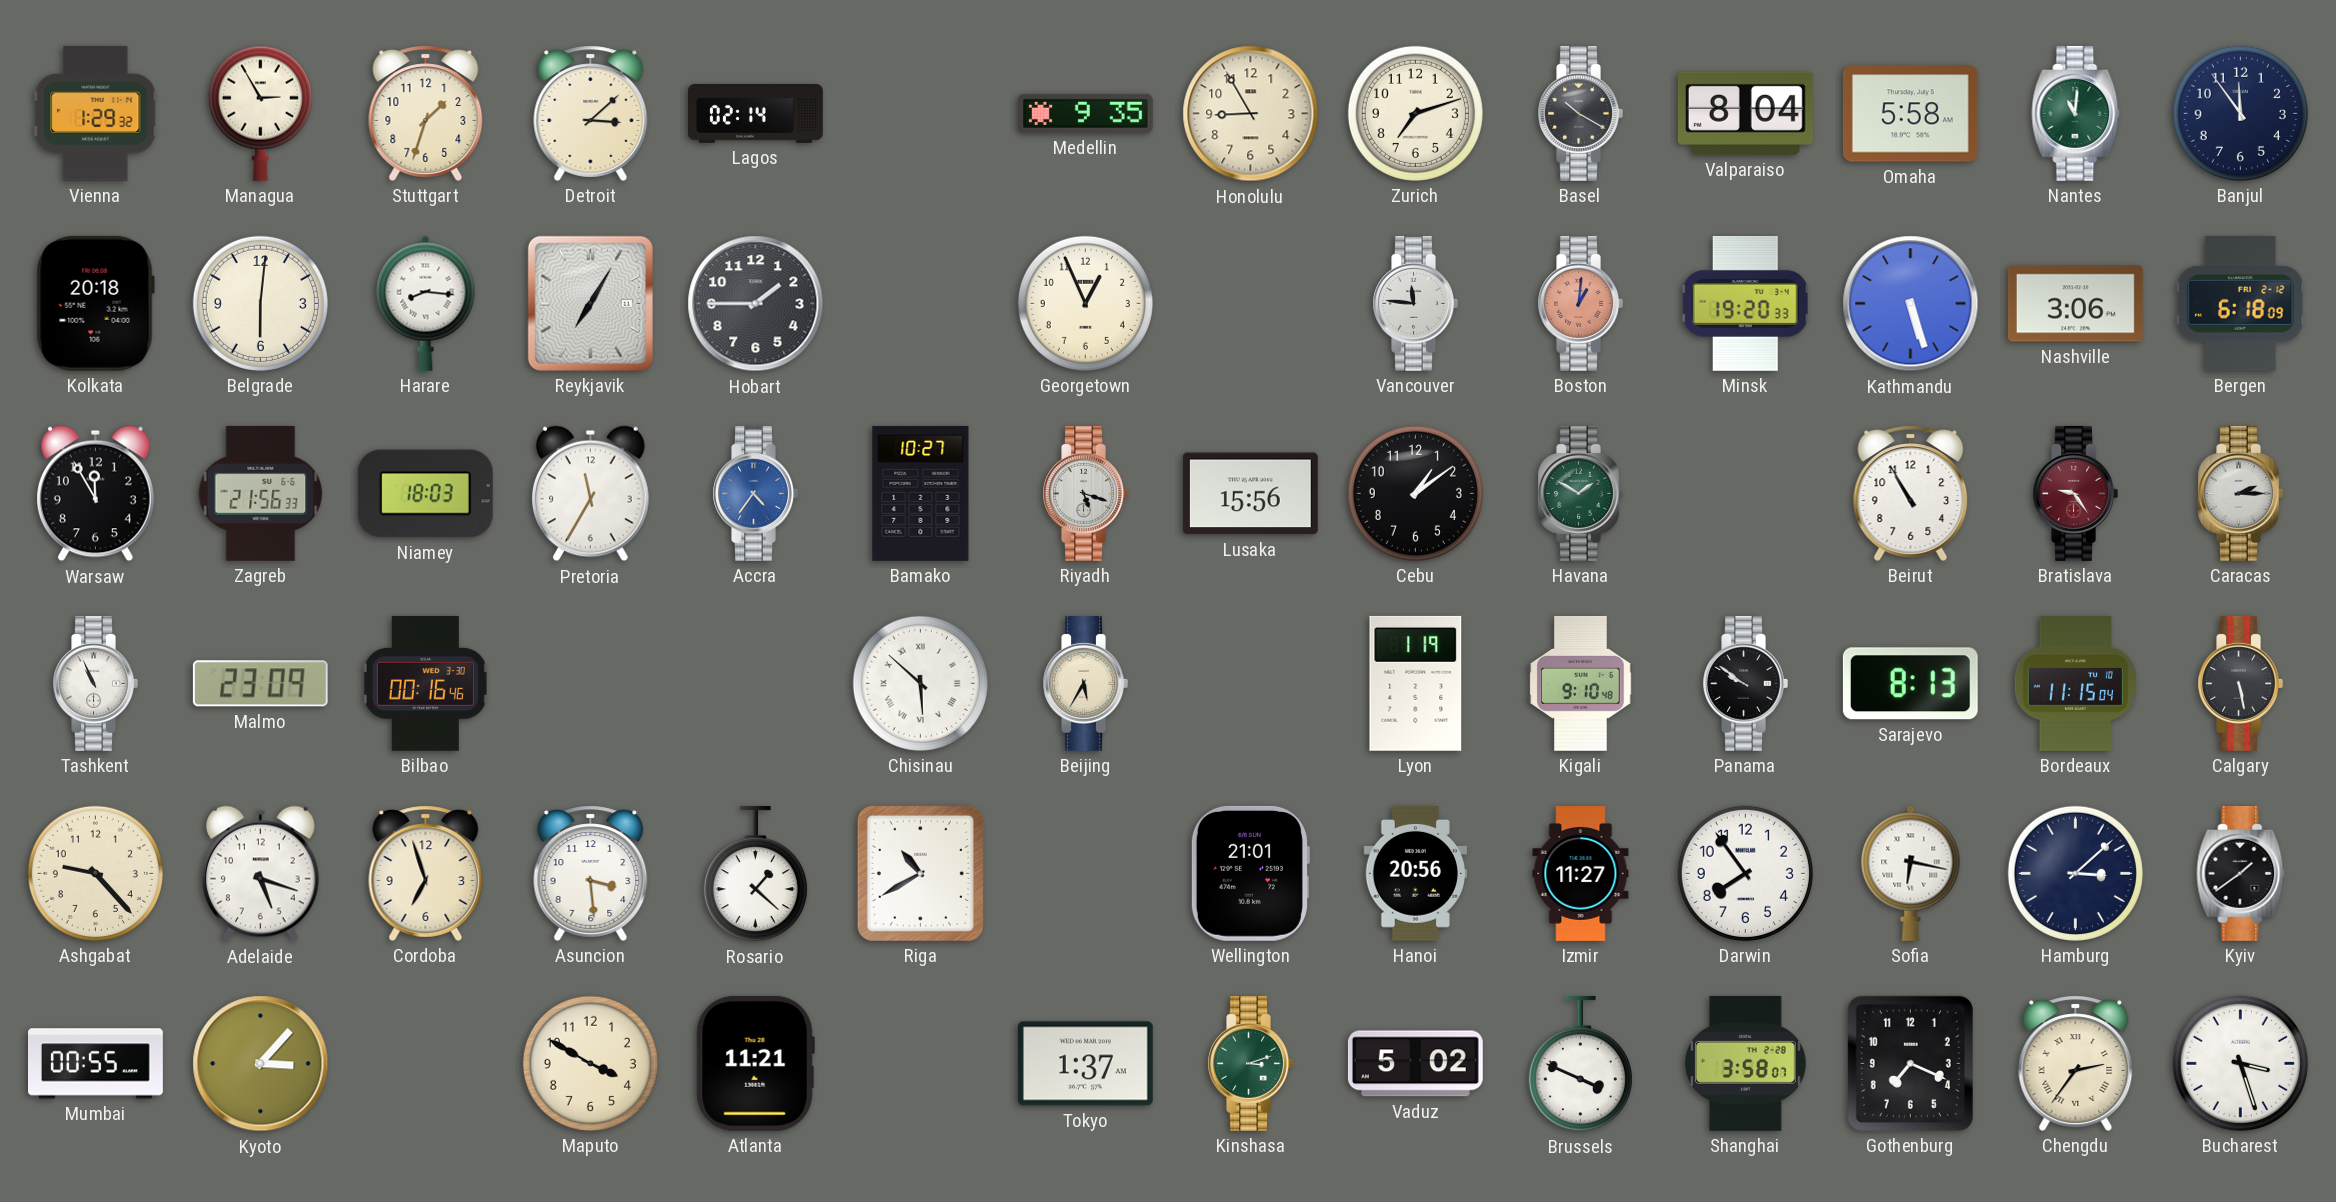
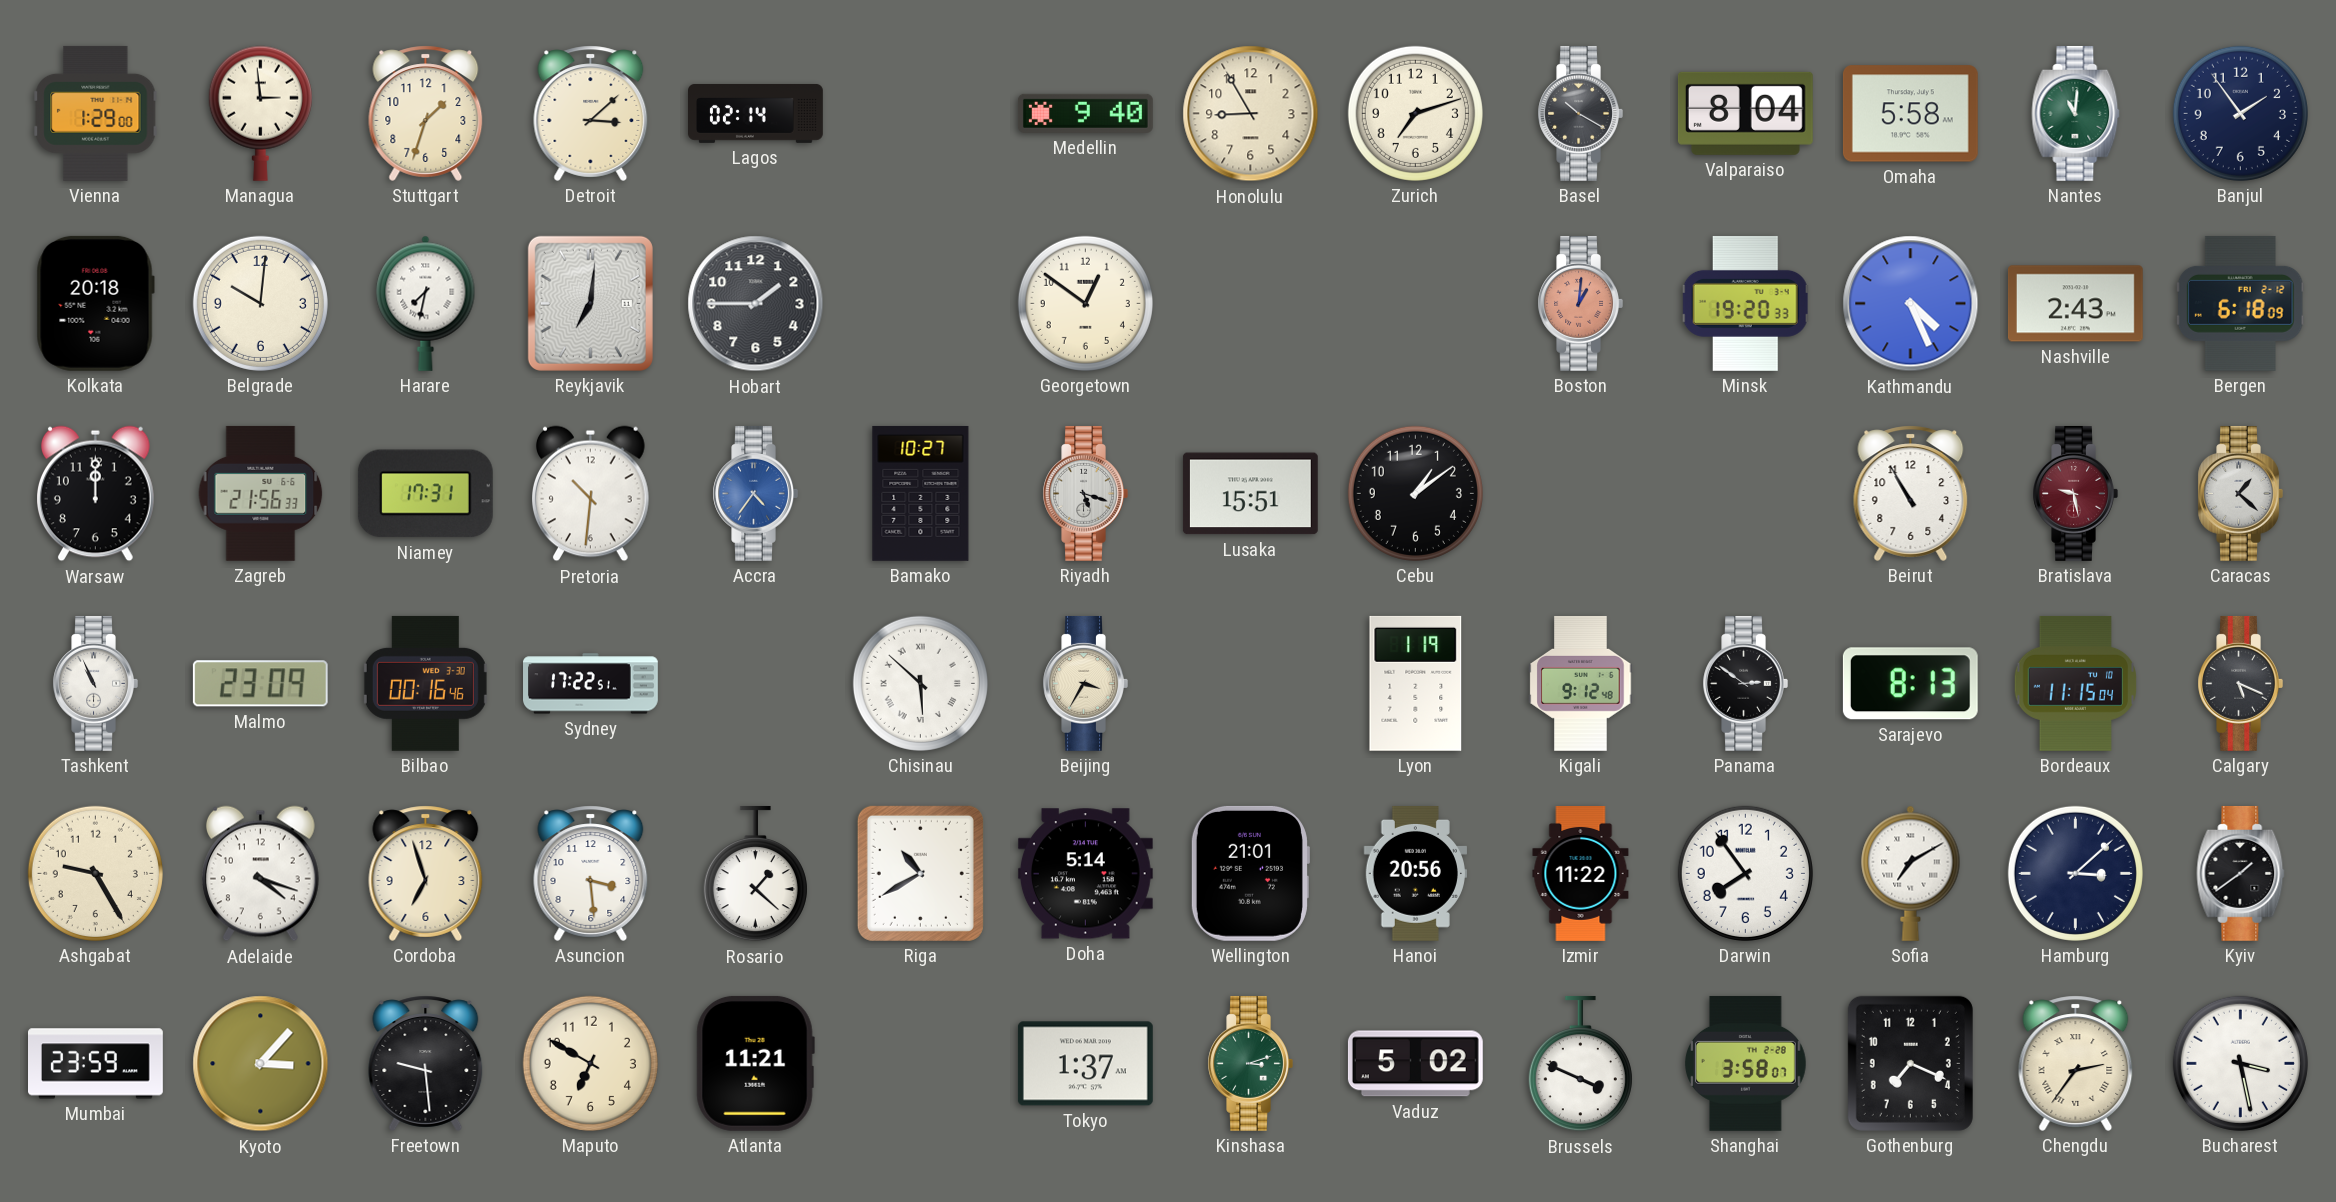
Vienna: 1:29:32 -> 1:29:00 (96, 113)
Managua: 2:55 -> 2:59 (260, 113)
Medellin: 9:35 -> 9:40 (1085, 113)
Banjul: 11:54 -> 1:54 (2240, 113)
Belgrade: 6:01 -> 10:01 (260, 303)
Harare: 8:16 -> 7:32 (426, 303)
Reykjavik: 7:05 -> 7:01 (590, 303)
Georgetown: 12:56 -> 12:51 (1085, 303)
Vancouver: 11:46 -> none (1415, 303)
Kathmandu: 5:27 -> 4:26 (1911, 304)
Nashville: 3:06 -> 2:43 (2075, 304)
Warsaw: 11:55 -> 12:00 (96, 494)
Niamey: 18:03 -> 17:31 (425, 494)
Pretoria: 11:35 -> 10:31 (591, 494)
Lusaka: 15:56 -> 15:51 (1250, 494)
Havana: 1:50 -> none (1580, 493)
Bratislava: 9:24 -> 9:28 (2075, 493)
Caracas: 2:15 -> 1:22 (2240, 493)
Sydney: none -> 17:22 (591, 684)
Beijing: 5:35 -> 3:35 (1085, 683)
Kigali: 9:10 -> 9:12 (1581, 683)
Panama: 9:51 -> 2:51 (1745, 683)
Calgary: 5:28 -> 5:19 (2240, 683)
Ashgabat: 9:23 -> 9:25 (95, 873)
Adelaide: 5:18 -> 4:18 (261, 874)
Doha: none -> 5:14 (1085, 874)
Izmir: 11:27 -> 11:22 (1581, 874)
Sofia: 6:17 -> 7:10 (1911, 873)
Mumbai: 00:55 -> 23:59 (96, 1064)
Freetown: none -> 9:29 (426, 1063)
Maputo: 3:50 -> 6:50 (590, 1063)
Bucharest: 3:27 -> 3:28 (2240, 1063)
